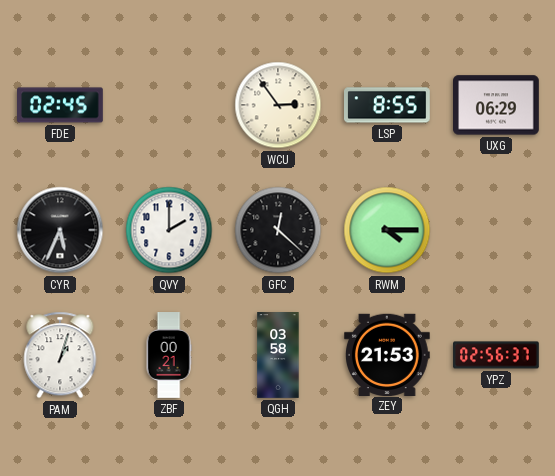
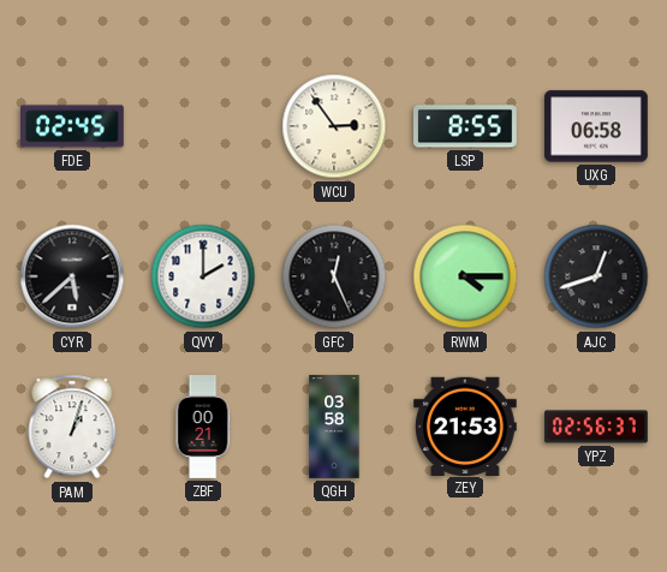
UXG: 06:29 -> 06:58 (597, 126)
CYR: 5:34 -> 5:38 (72, 276)
GFC: 12:22 -> 12:26 (334, 276)
AJC: none -> 12:42 (596, 276)
